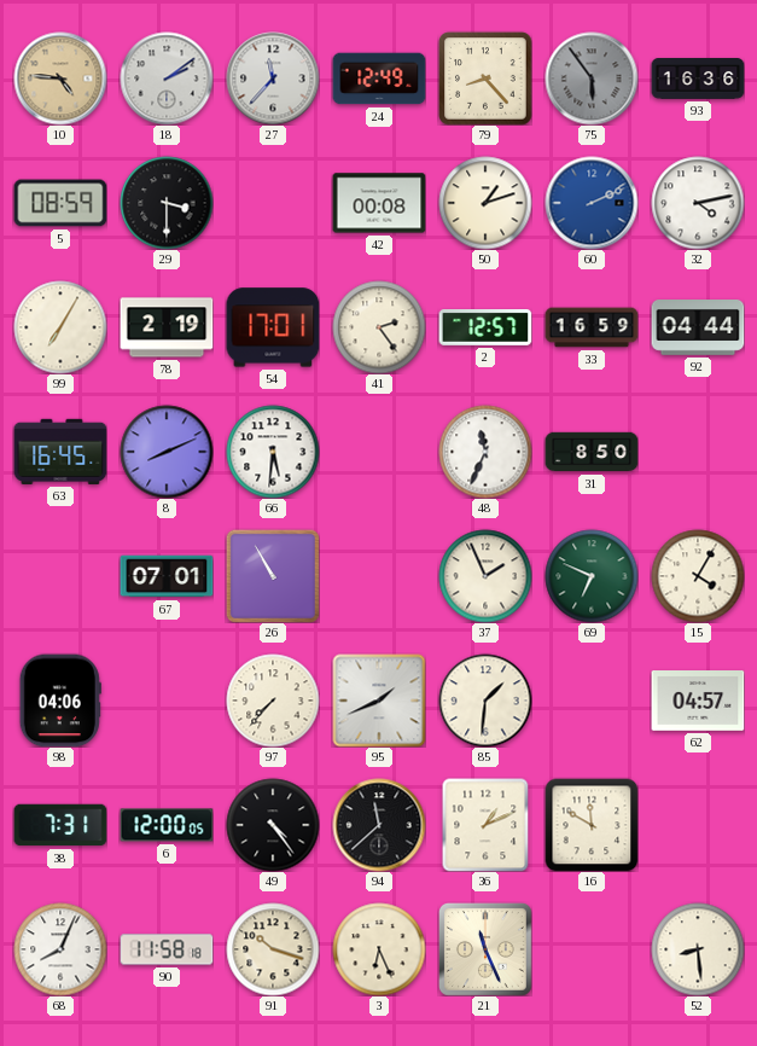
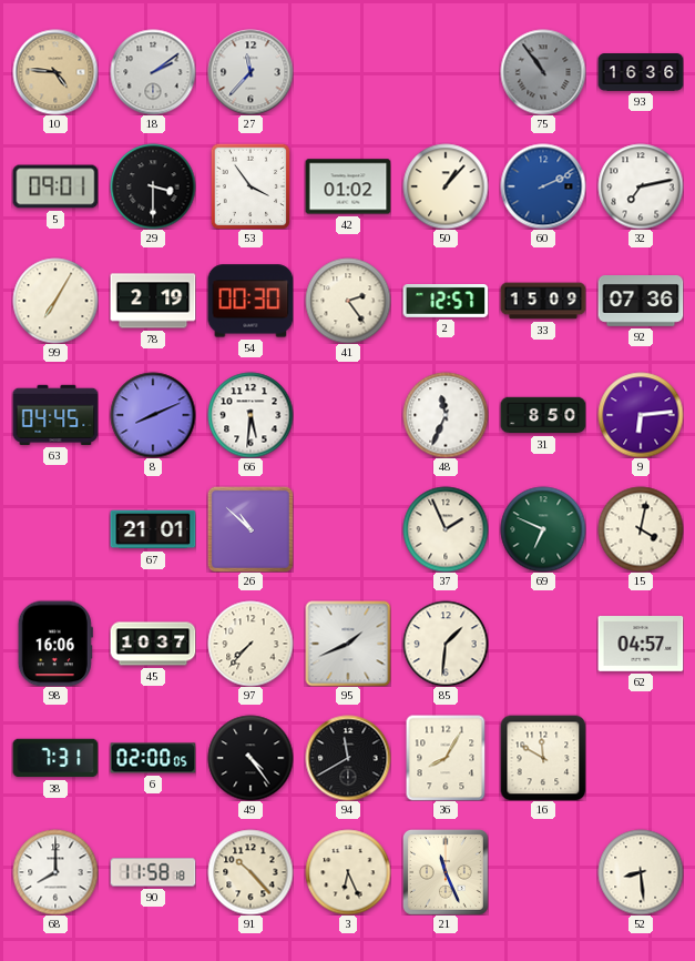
24: 12:49 -> none (379, 79)
79: 8:23 -> none (485, 79)
75: 5:54 -> 10:54 (543, 72)
5: 08:59 -> 09:01 (55, 186)
53: none -> 3:54 (251, 186)
42: 00:08 -> 01:02 (348, 186)
50: 1:12 -> 1:07 (446, 186)
32: 4:13 -> 7:13 (641, 186)
54: 17:01 -> 00:30 (251, 301)
33: 16:59 -> 15:09 (543, 301)
92: 04:44 -> 07:36 (641, 302)
63: 16:45 -> 04:45 (55, 415)
9: none -> 6:14 (641, 415)
67: 07:01 -> 21:01 (153, 529)
26: 10:55 -> 10:52 (251, 529)
15: 4:05 -> 4:02 (641, 529)
98: 04:06 -> 16:06 (55, 644)
45: none -> 10:37 (153, 644)
6: 12:00 -> 02:00 (153, 758)
94: 11:38 -> 11:40 (348, 758)
36: 1:11 -> 8:05 (446, 758)
68: 8:04 -> 8:00 (55, 872)
91: 10:18 -> 10:23 (251, 872)
